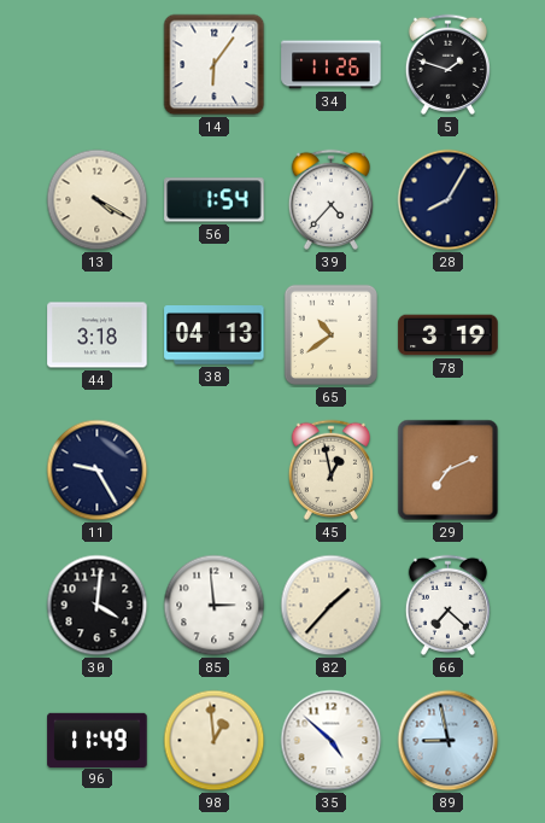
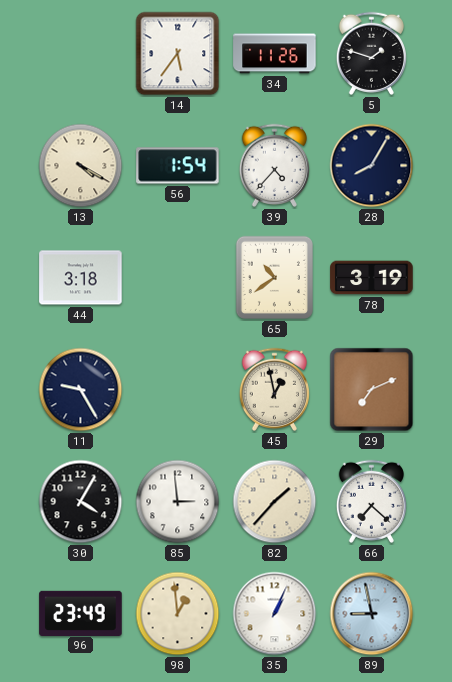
14: 6:06 -> 5:36 (178, 54)
38: 04:13 -> none (215, 335)
30: 4:01 -> 4:05 (81, 502)
96: 11:49 -> 23:49 (81, 613)
35: 4:52 -> 1:04 (275, 614)
